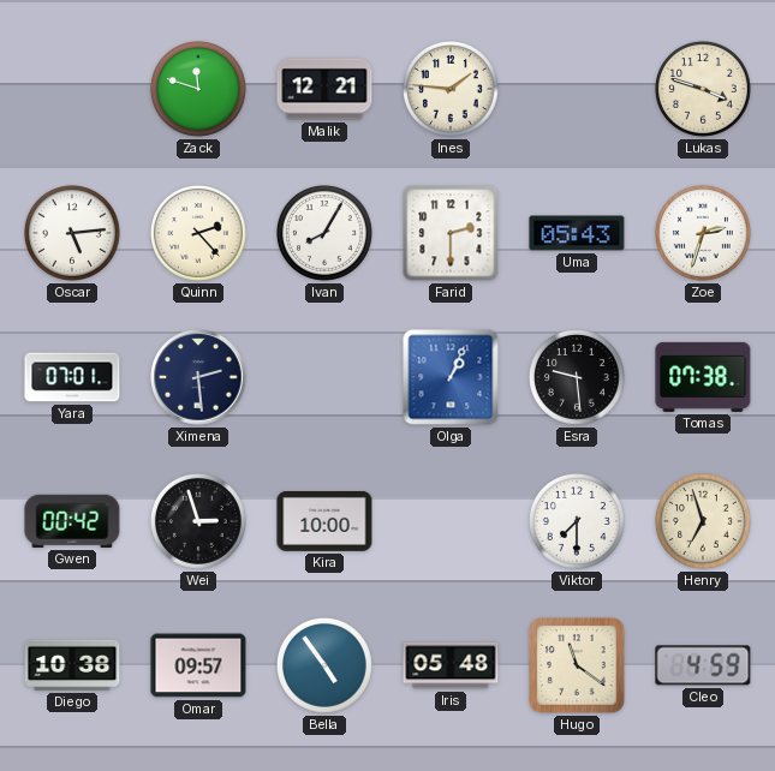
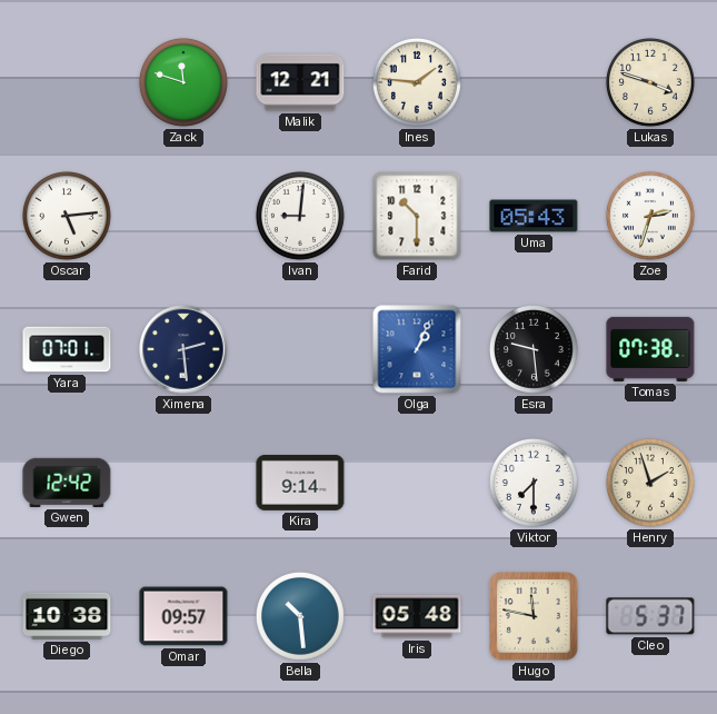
Quinn: 2:23 -> none (198, 233)
Ivan: 8:05 -> 9:01 (300, 216)
Farid: 2:30 -> 10:30 (417, 216)
Gwen: 00:42 -> 12:42 (67, 483)
Wei: 2:57 -> none (198, 521)
Kira: 10:00 -> 9:14 (300, 483)
Henry: 6:57 -> 1:57 (650, 483)
Bella: 4:54 -> 10:29 (300, 616)
Hugo: 11:21 -> 11:47 (534, 616)
Cleo: 4:59 -> 5:37 (650, 616)
